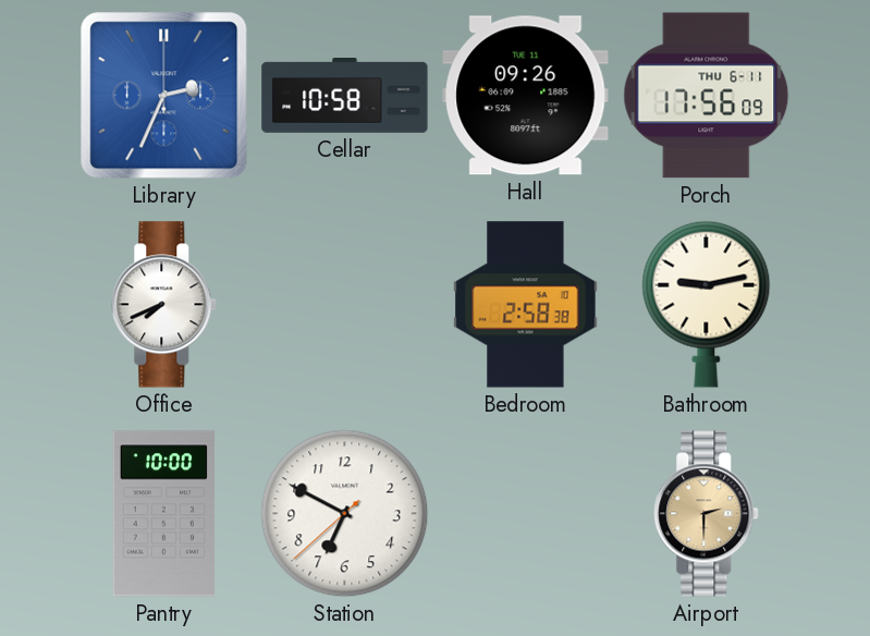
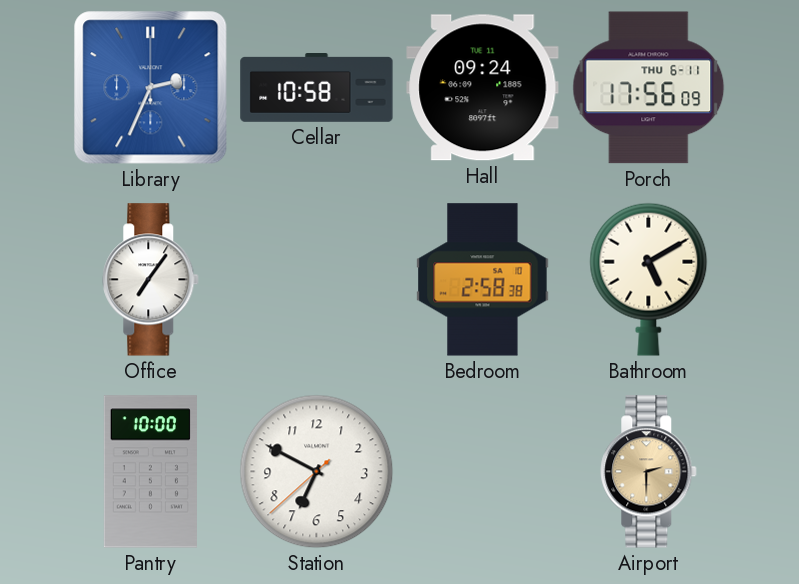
Hall: 09:26 -> 09:24 (483, 88)
Office: 7:41 -> 7:06 (151, 280)
Bathroom: 9:13 -> 5:10 (649, 279)
